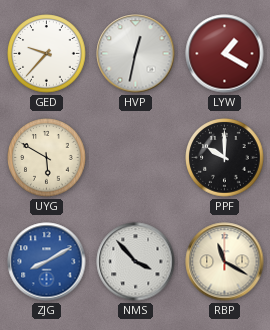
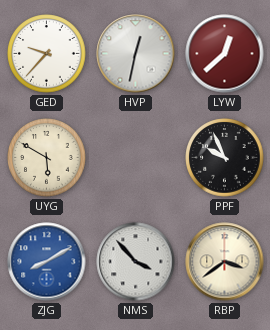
LYW: 1:20 -> 12:38 (225, 54)
PPF: 10:00 -> 9:56 (225, 158)
RBP: 11:20 -> 3:39 (225, 262)
